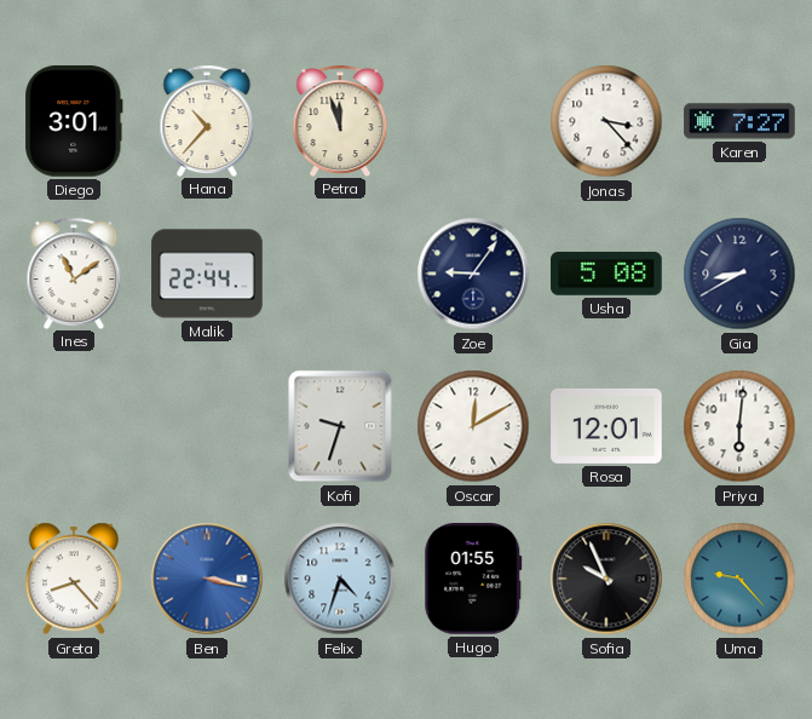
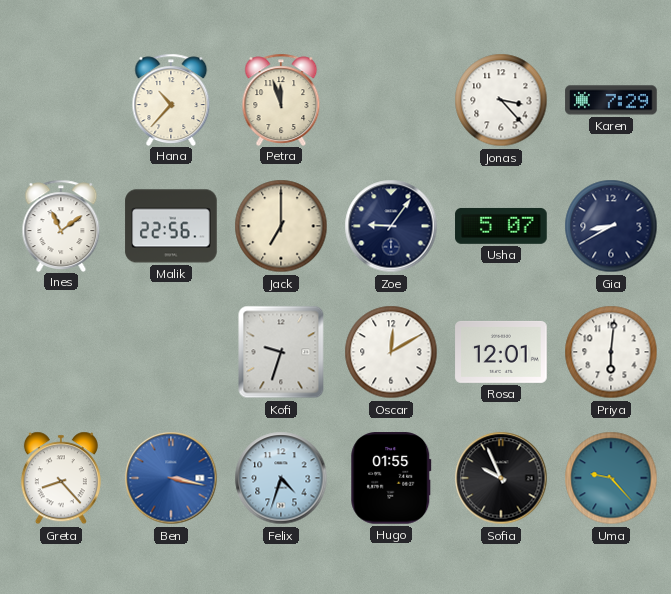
Diego: 3:01 -> none (75, 121)
Karen: 7:27 -> 7:29 (611, 100)
Malik: 22:44 -> 22:56 (171, 226)
Jack: none -> 7:00 (281, 226)
Usha: 5:08 -> 5:07 (501, 226)
